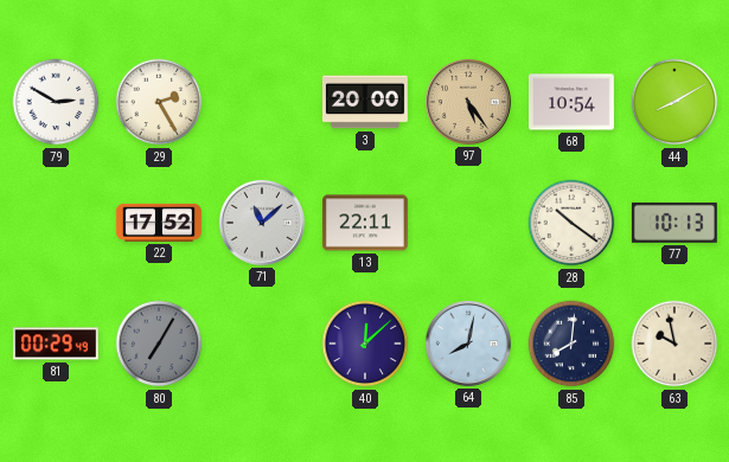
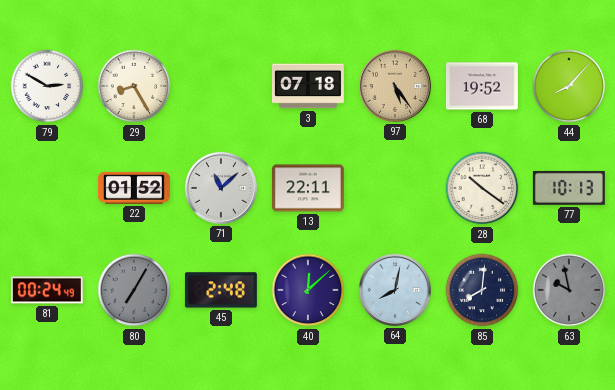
29: 2:25 -> 8:25 (134, 86)
3: 20:00 -> 07:18 (308, 86)
68: 10:54 -> 19:52 (482, 86)
44: 8:10 -> 8:07 (569, 86)
22: 17:52 -> 01:52 (134, 188)
81: 00:29 -> 00:24 (47, 290)
45: none -> 2:48 (221, 290)
63 dial: cream -> grey (569, 290)
